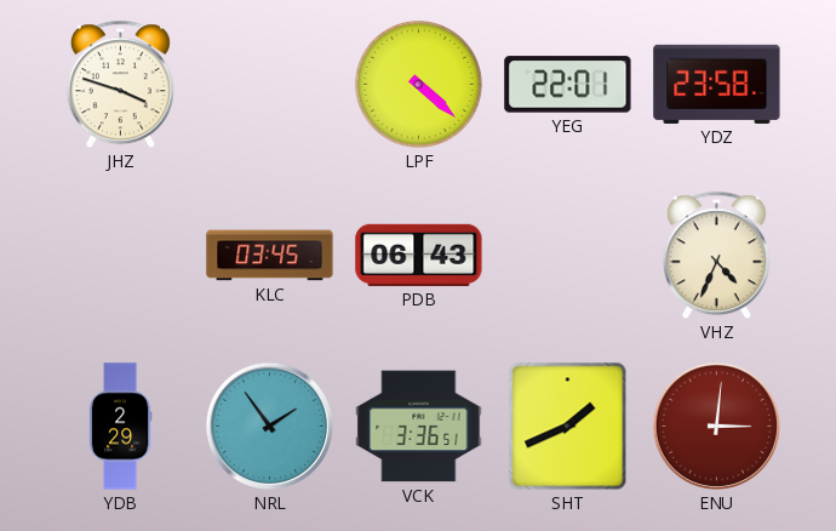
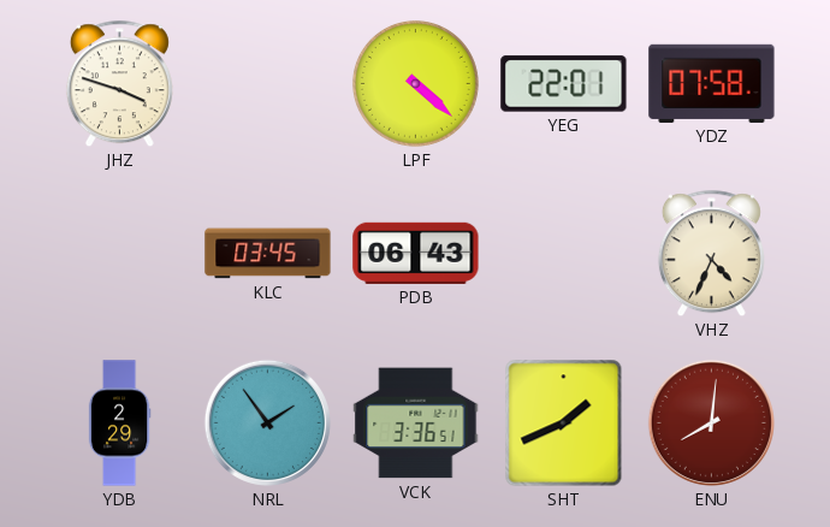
YDZ: 23:58 -> 07:58 (712, 83)
ENU: 3:01 -> 8:01 (711, 422)
